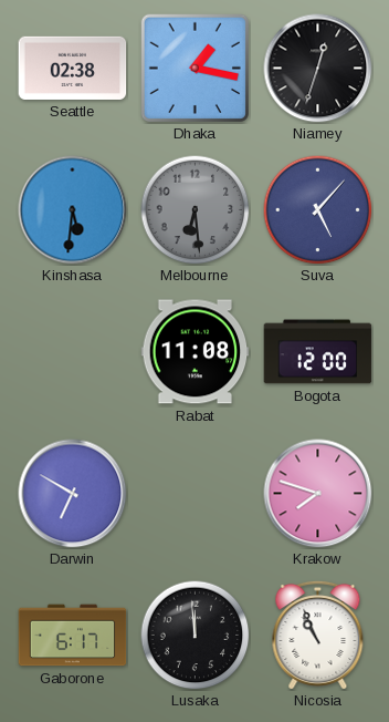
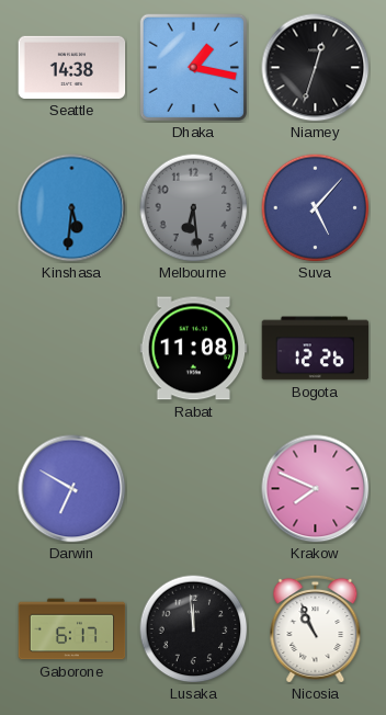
Seattle: 02:38 -> 14:38 (72, 67)
Bogota: 12:00 -> 12:26 (316, 349)
Krakow: 7:48 -> 7:49 (316, 489)
